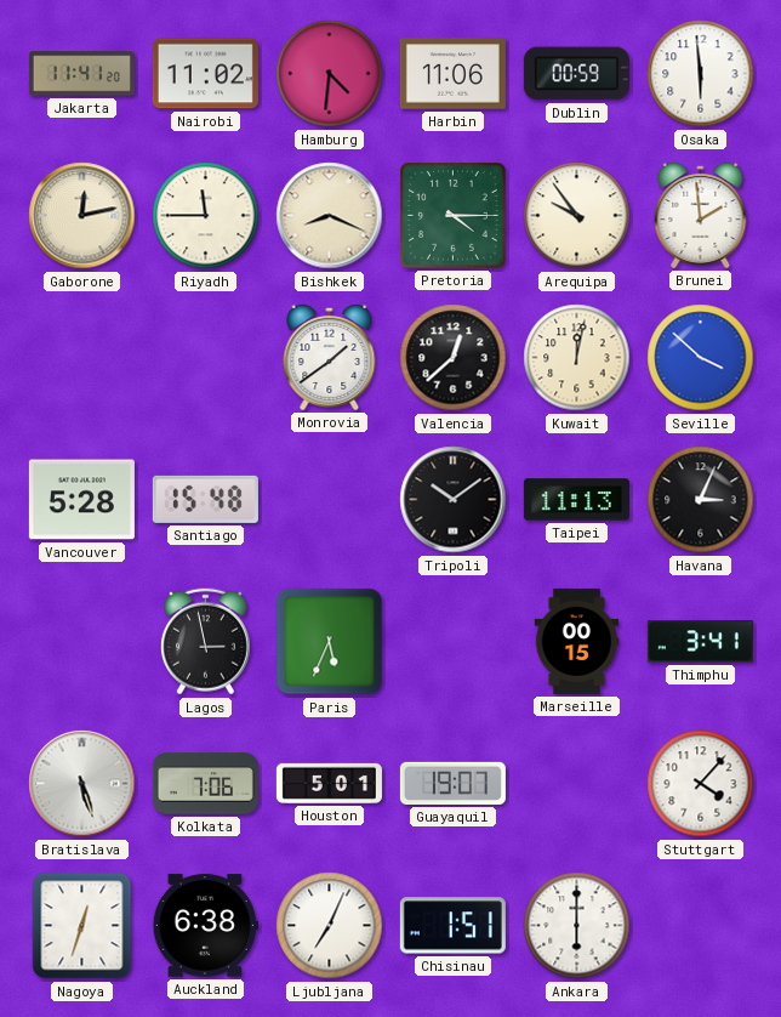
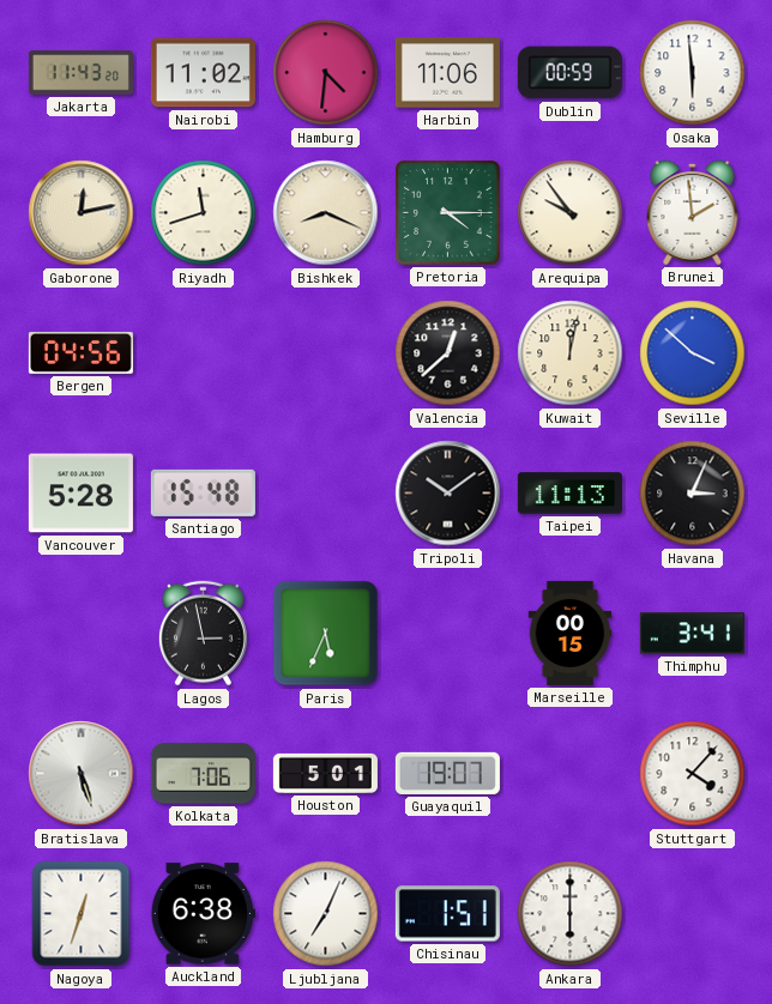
Jakarta: 11:41 -> 11:43 (80, 73)
Riyadh: 11:45 -> 11:42 (204, 213)
Bergen: none -> 04:56 (80, 352)
Monrovia: 1:39 -> none (330, 357)
